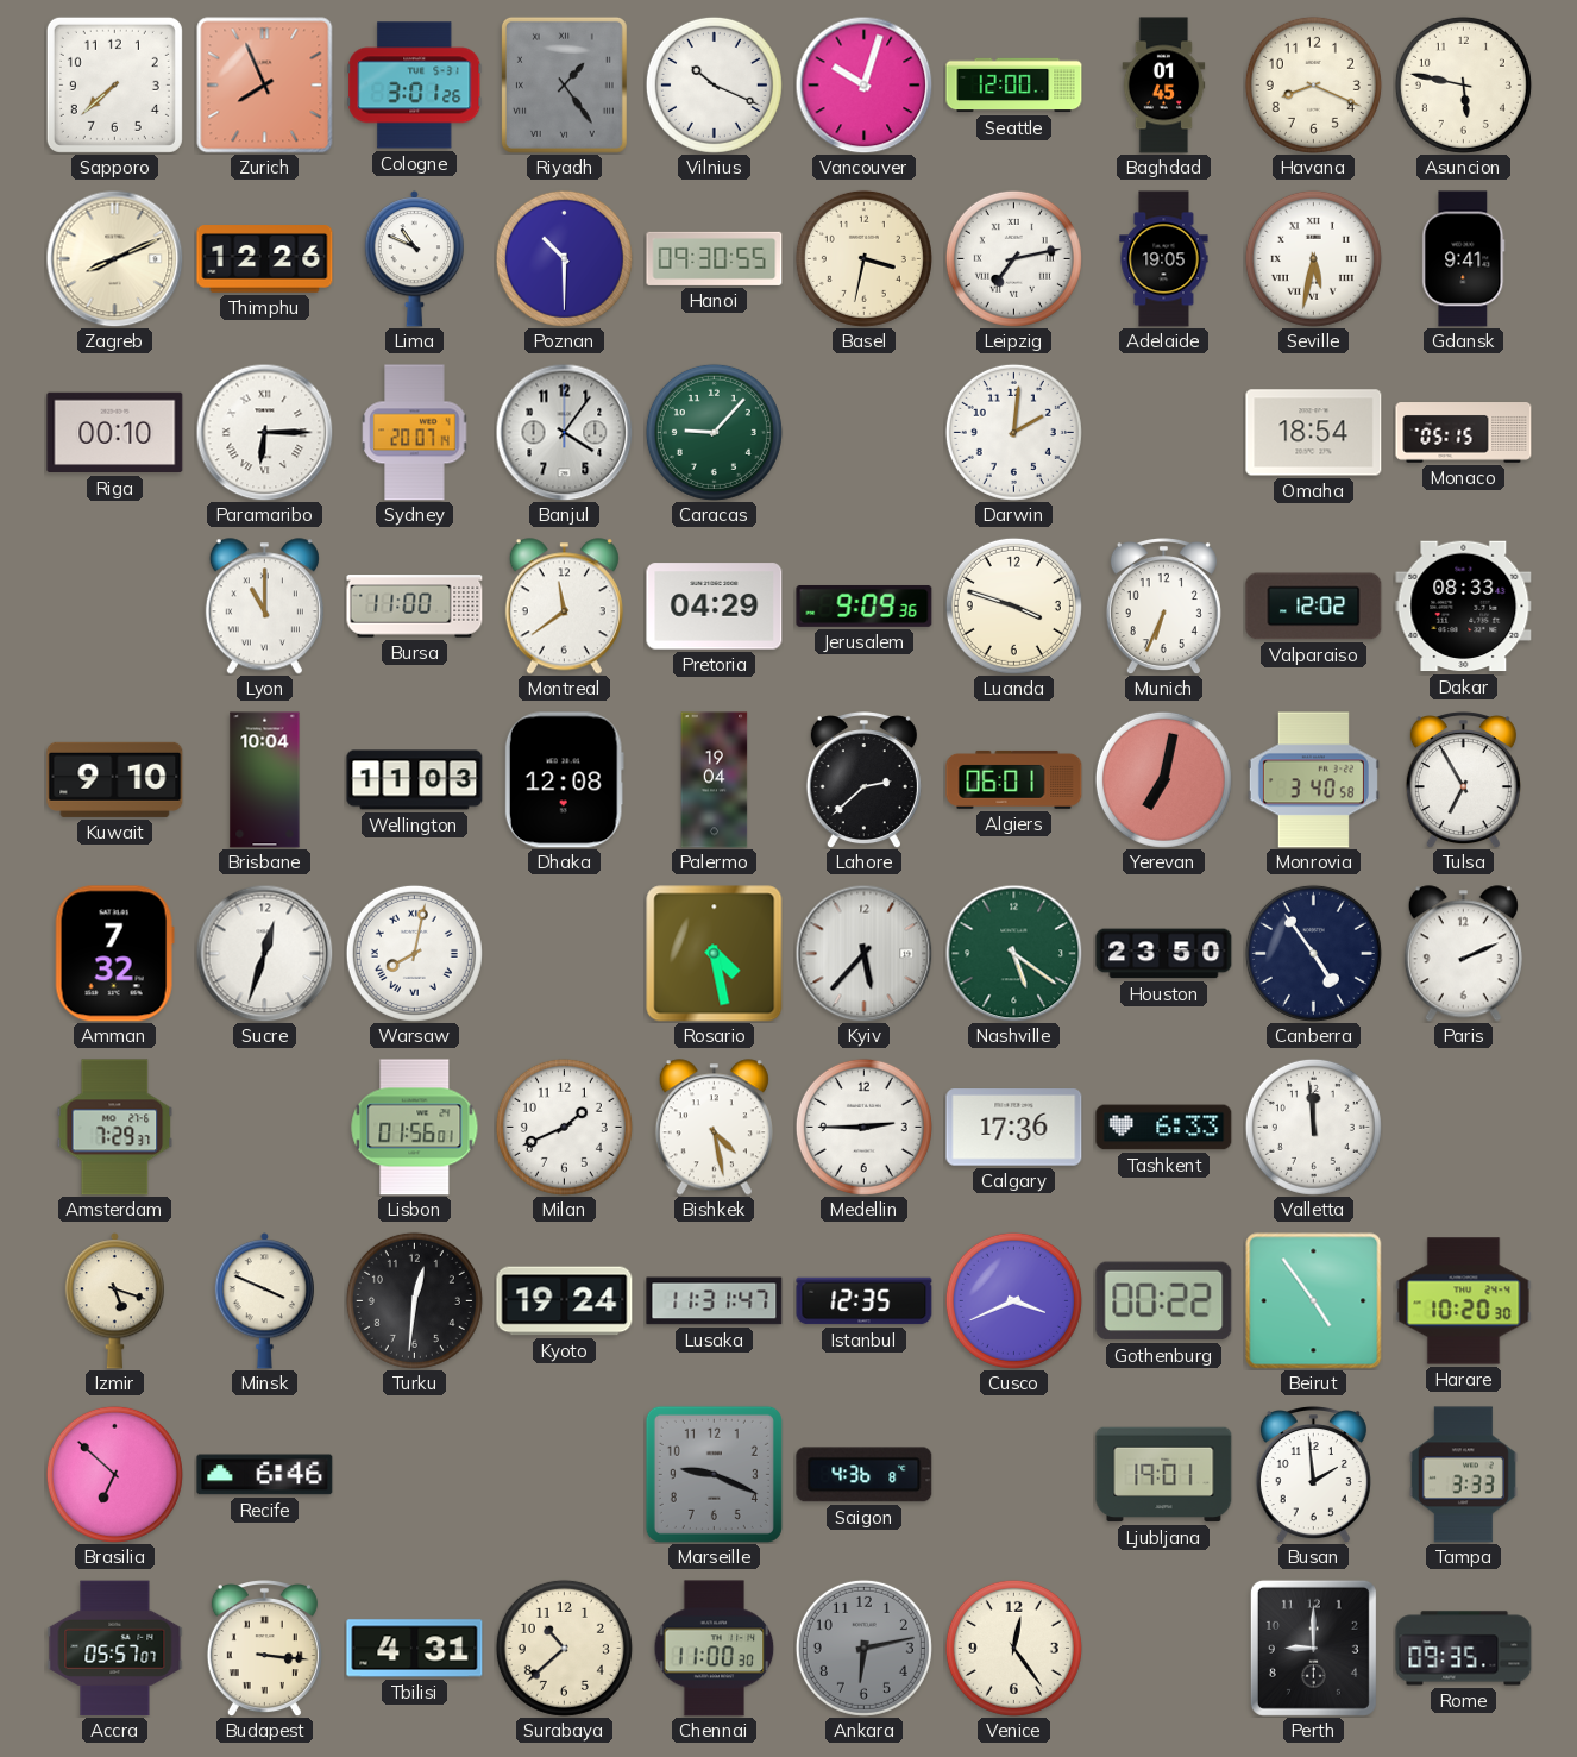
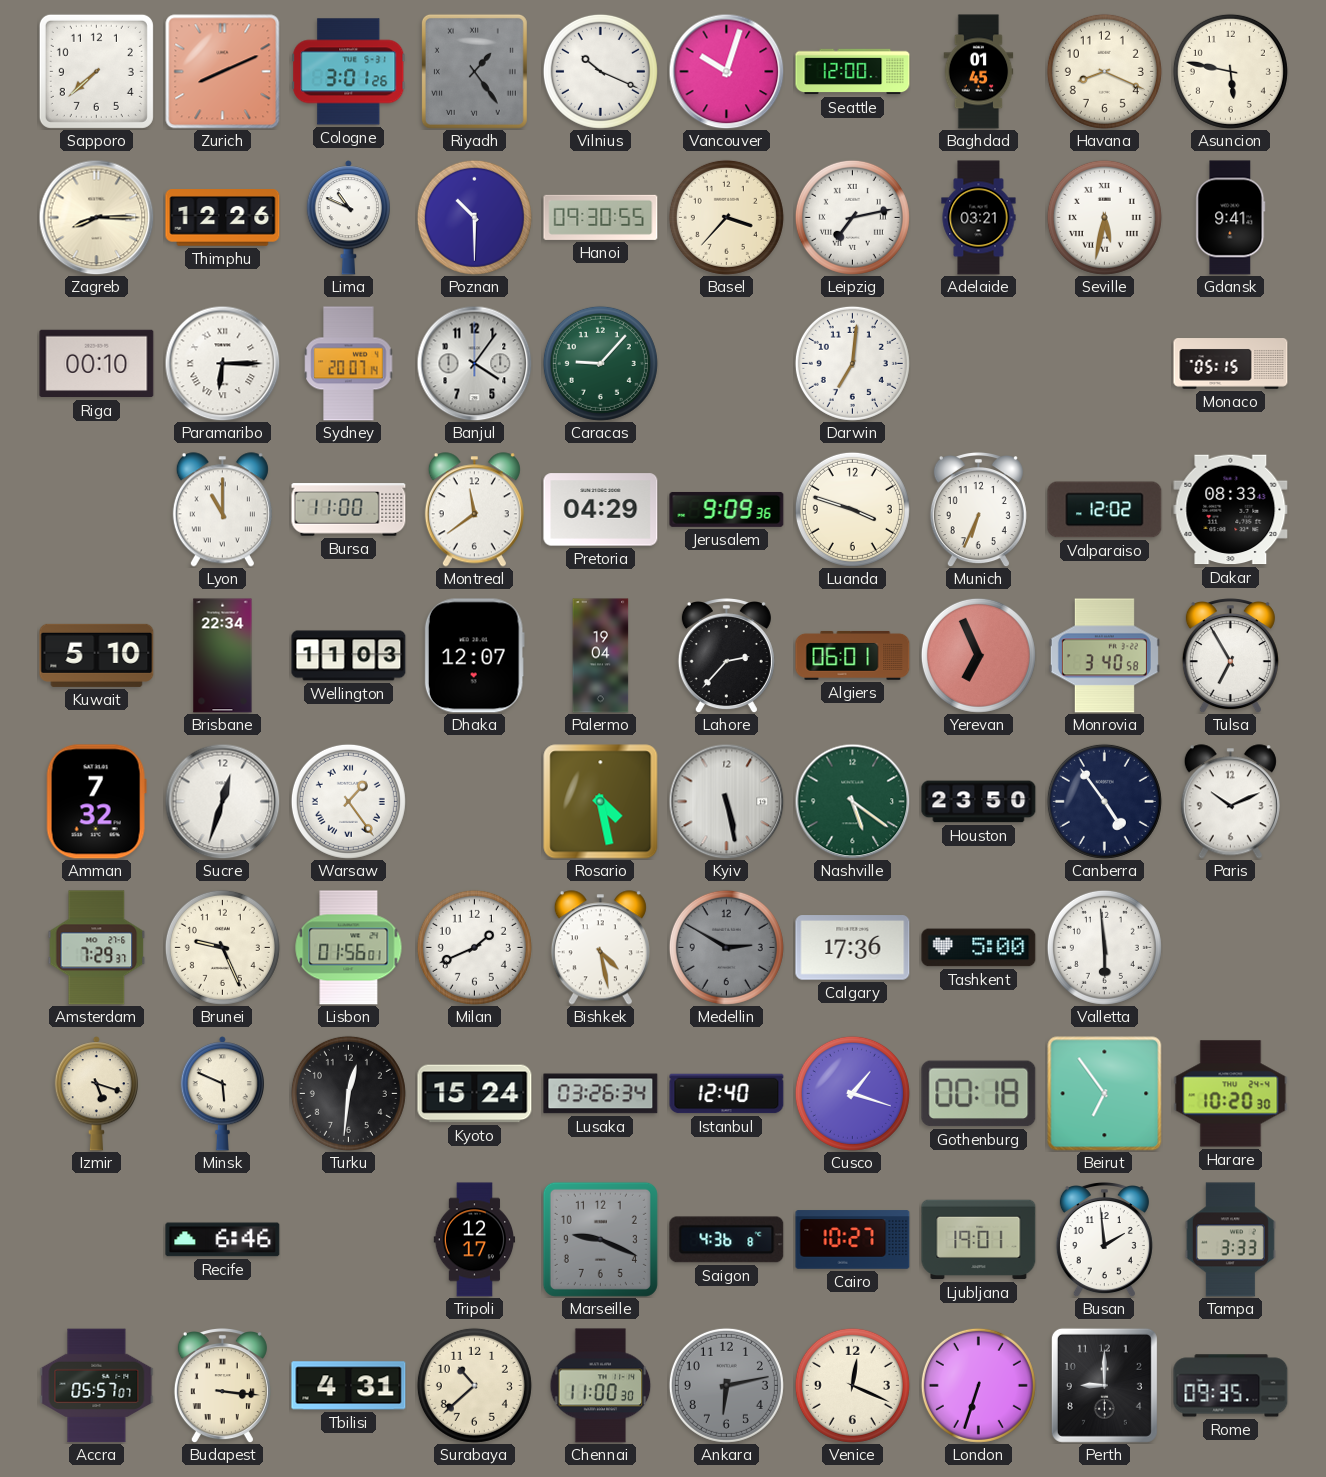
Zurich: 7:56 -> 8:11 (223, 72)
Zagreb: 8:11 -> 8:15 (96, 217)
Basel: 3:32 -> 3:37 (726, 217)
Adelaide: 19:05 -> 03:21 (979, 218)
Darwin: 2:01 -> 7:01 (852, 363)
Omaha: 18:54 -> none (1314, 433)
Kuwait: 9:10 -> 5:10 (97, 655)
Brisbane: 10:04 -> 22:34 (223, 656)
Dhaka: 12:08 -> 12:07 (474, 656)
Lahore: 2:38 -> 2:37 (726, 656)
Yerevan: 7:02 -> 6:56 (978, 655)
Warsaw: 8:02 -> 1:24 (348, 801)
Kyiv: 5:37 -> 5:28 (726, 801)
Paris: 2:11 -> 10:11 (1230, 802)
Brunei: none -> 9:26 (222, 947)
Medellin: 2:45 -> 2:50 (726, 947)
Medellin dial: white -> grey (726, 947)
Tashkent: 6:33 -> 5:00 (979, 948)
Valletta: 11:59 -> 5:59 (1104, 947)
Minsk: 3:49 -> 5:49 (222, 1094)
Kyoto: 19:24 -> 15:24 (475, 1094)
Lusaka: 11:31 -> 03:26 (601, 1094)
Istanbul: 12:35 -> 12:40 (727, 1094)
Cusco: 3:41 -> 1:18 (852, 1093)
Gothenburg: 00:22 -> 00:18 (979, 1094)
Beirut: 4:54 -> 6:54 (1105, 1094)
Brasilia: 6:52 -> none (114, 1474)
Tripoli: none -> 12:17 (475, 1240)
Cairo: none -> 10:27 (853, 1240)
Venice: 12:24 -> 12:19 (852, 1385)
London: none -> 6:33 (978, 1385)
